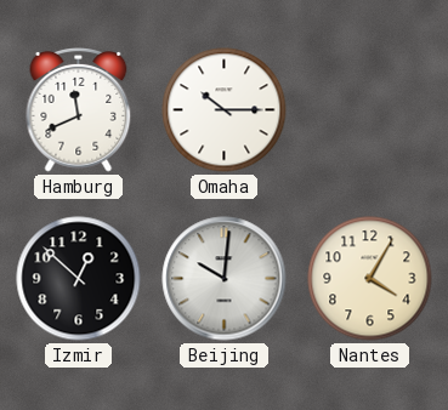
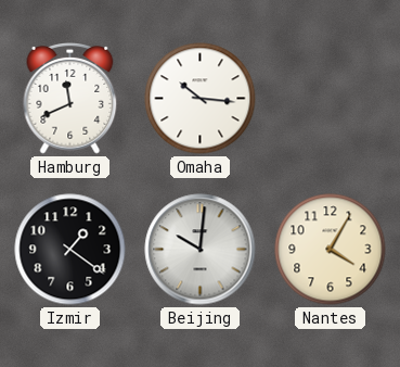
Omaha: 10:15 -> 10:16 (201, 99)
Izmir: 12:52 -> 1:21 (70, 250)
